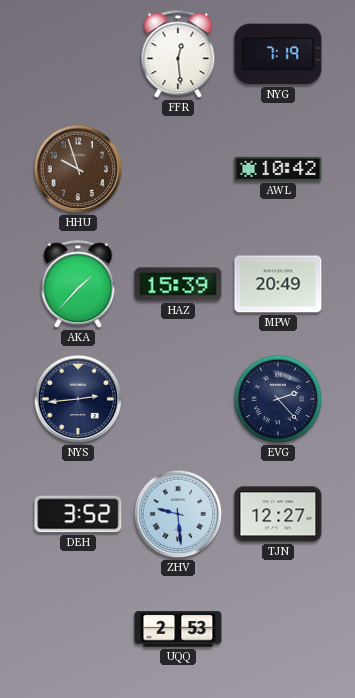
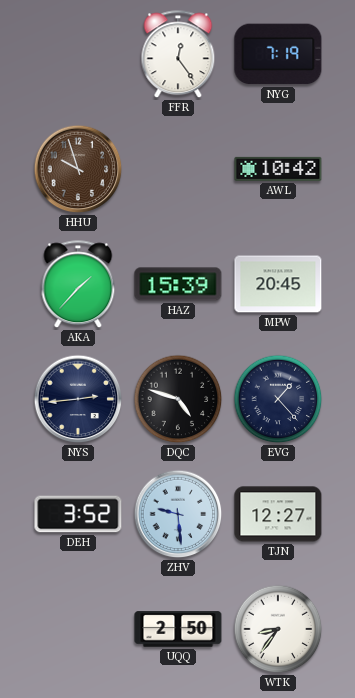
FFR: 12:29 -> 12:24 (178, 55)
MPW: 20:49 -> 20:45 (278, 284)
DQC: none -> 4:48 (178, 399)
EVG: 2:23 -> 1:23 (278, 399)
UQQ: 2:53 -> 2:50 (178, 629)
WTK: none -> 8:36 (278, 629)
